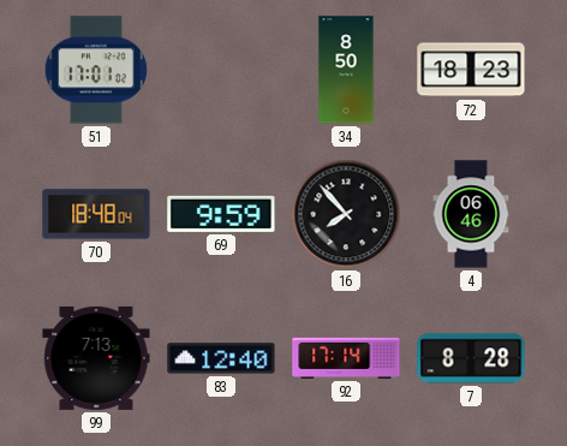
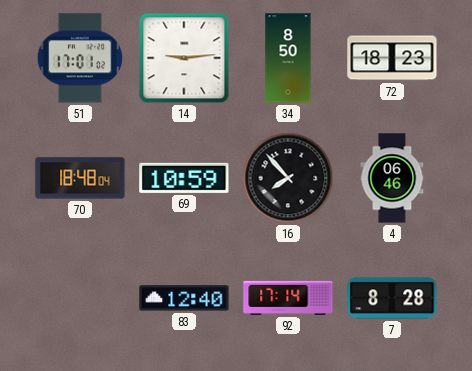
14: none -> 9:14 (184, 58)
69: 9:59 -> 10:59 (184, 178)
99: 7:13 -> none (96, 358)
